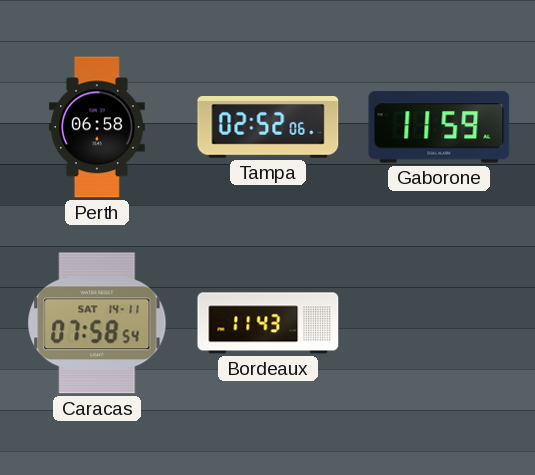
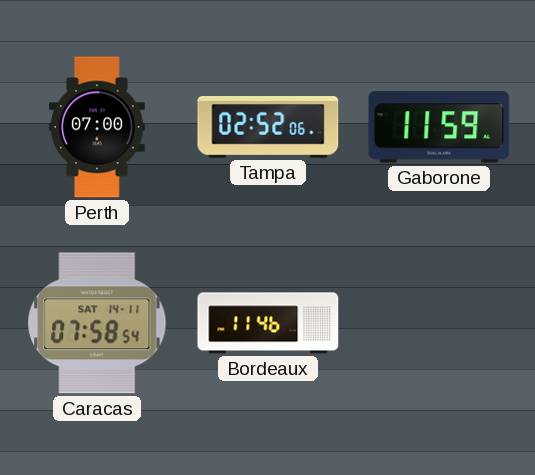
Perth: 06:58 -> 07:00 (97, 127)
Bordeaux: 11:43 -> 11:46 (268, 323)
